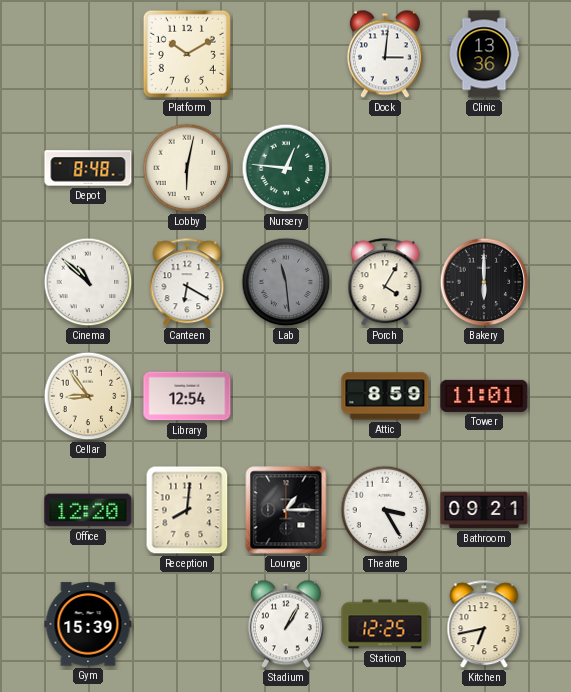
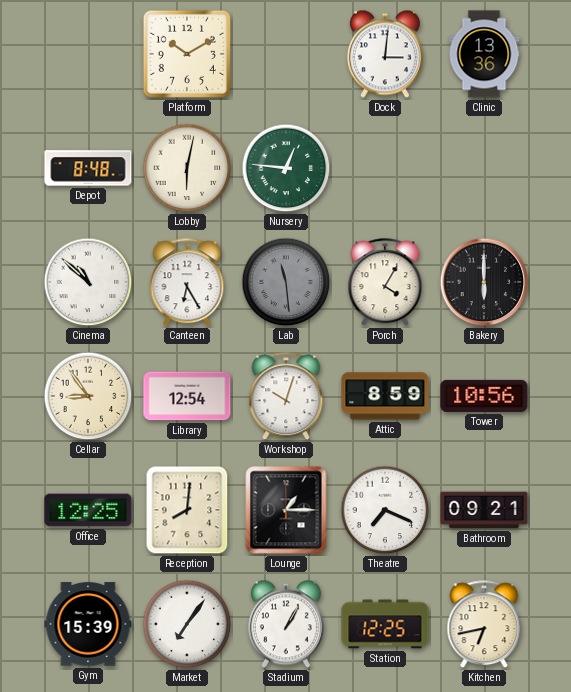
Canteen: 6:20 -> 6:25 (187, 283)
Workshop: none -> 10:03 (286, 397)
Tower: 11:01 -> 10:56 (484, 396)
Office: 12:20 -> 12:25 (88, 510)
Theatre: 3:25 -> 7:19 (385, 510)
Market: none -> 7:06 (187, 624)
